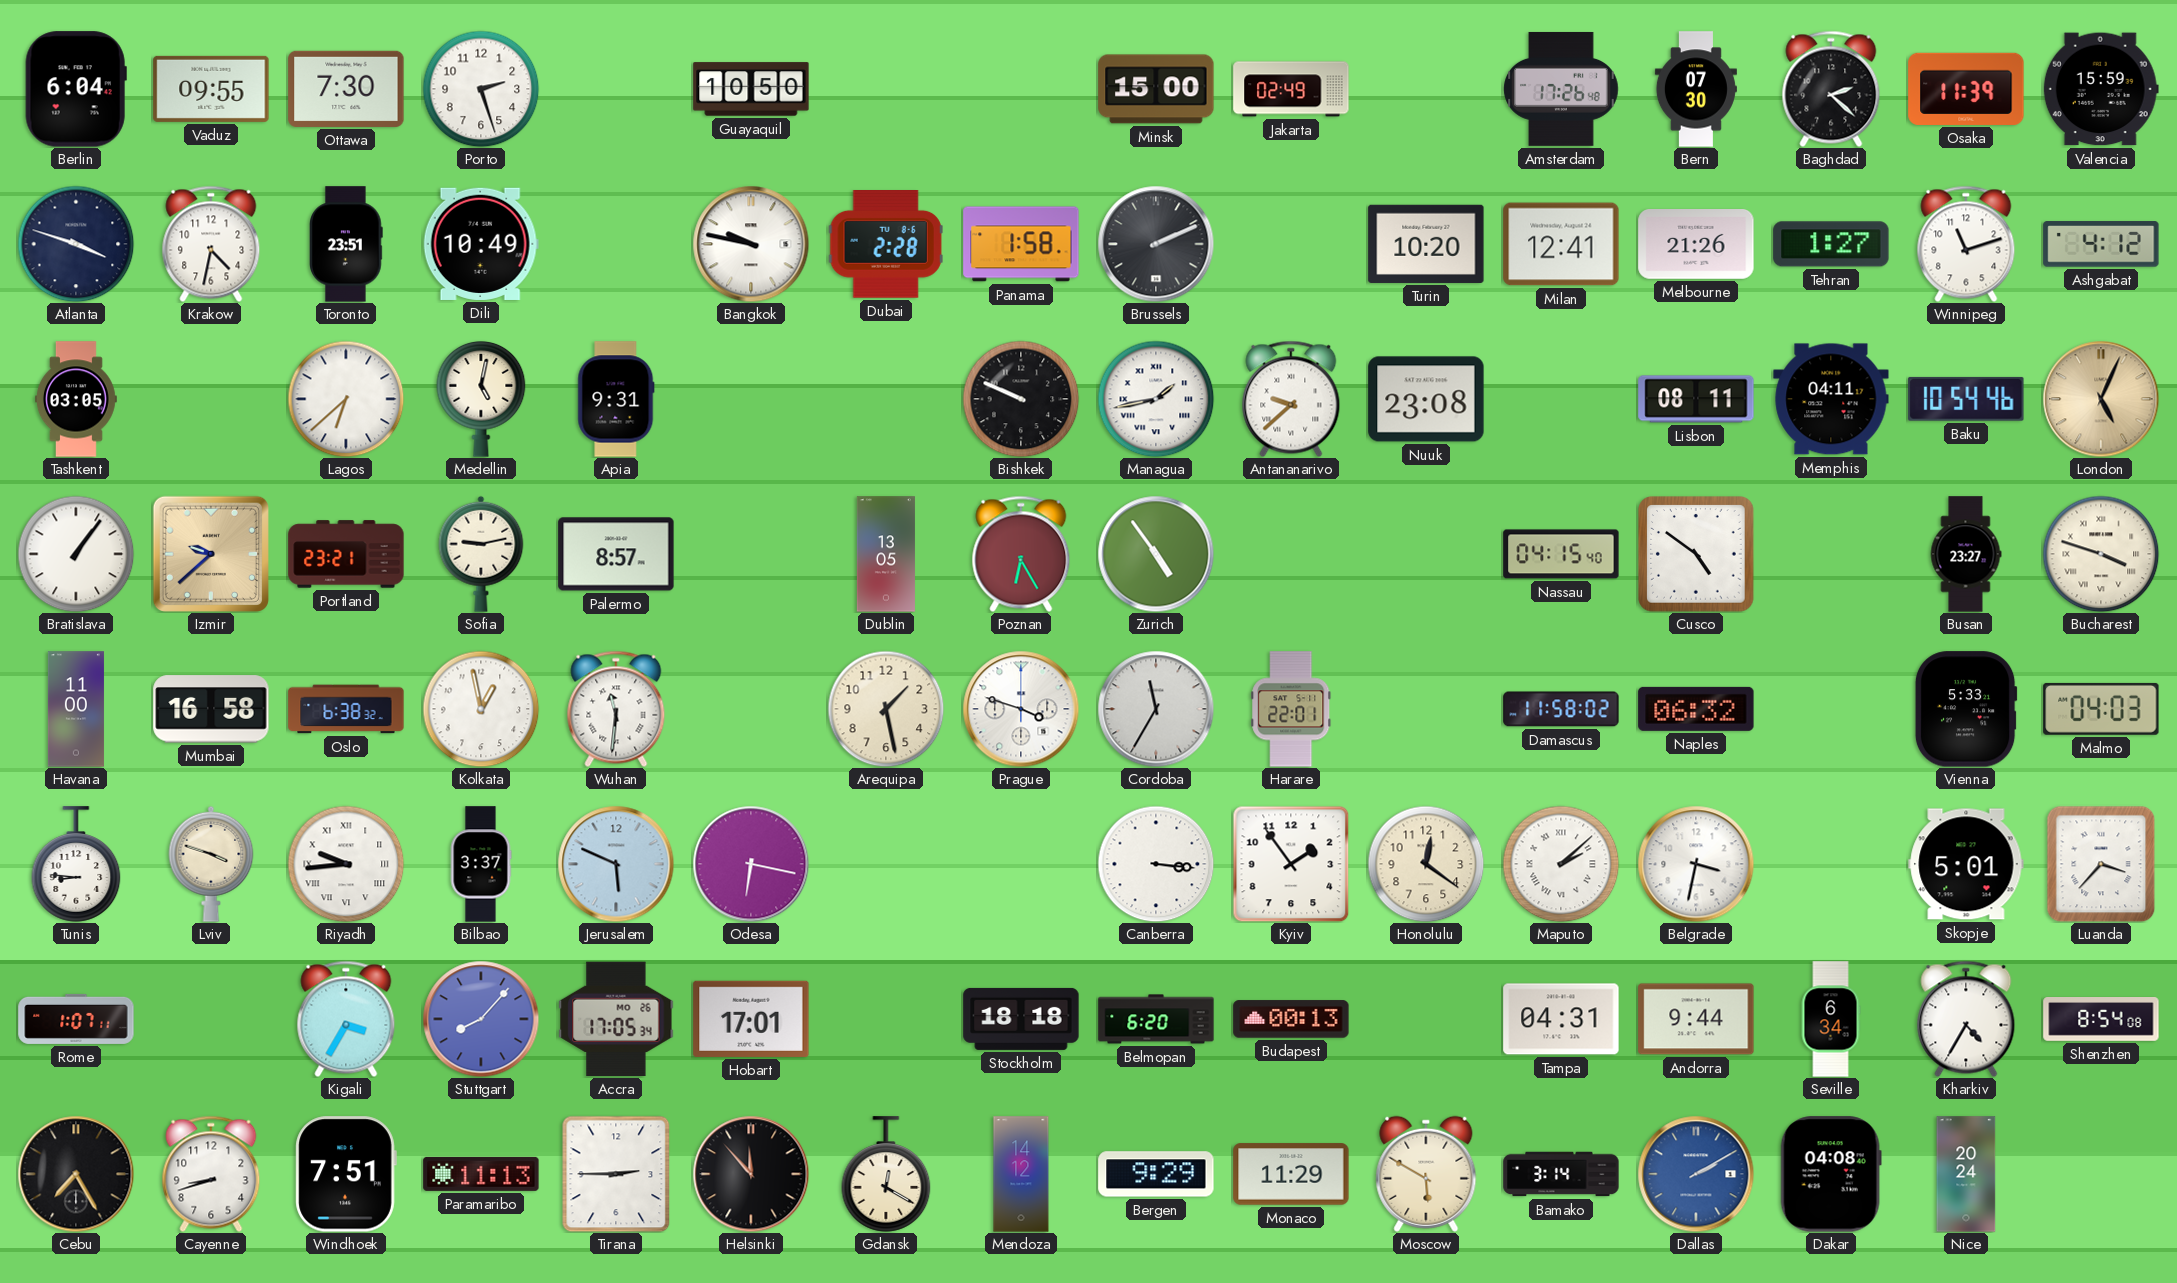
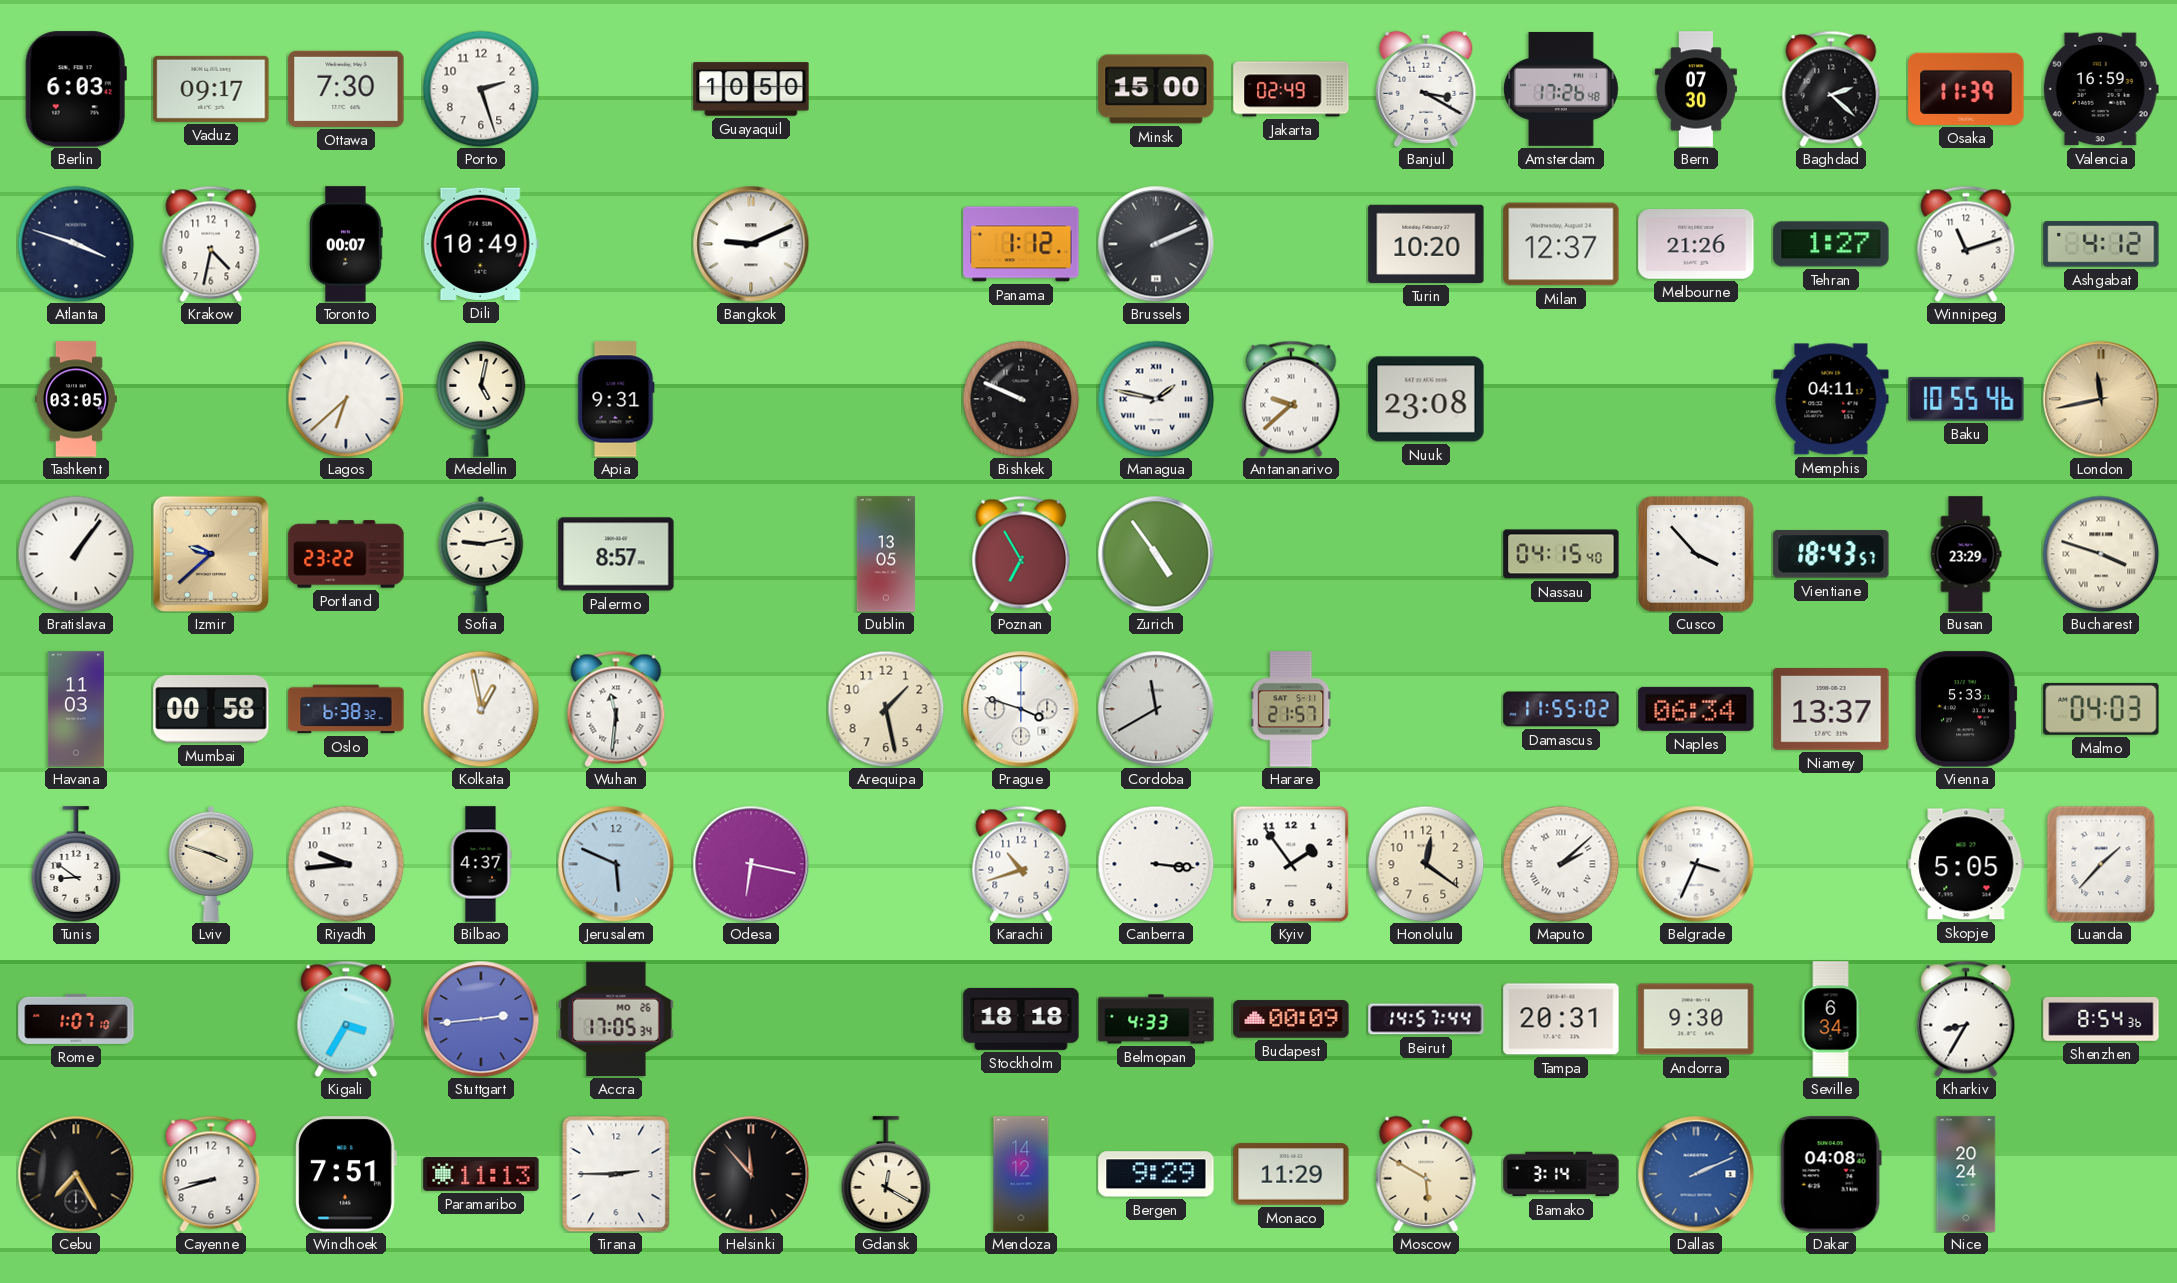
Berlin: 6:04 -> 6:03 (76, 89)
Vaduz: 09:55 -> 09:17 (211, 89)
Banjul: none -> 3:20 (1426, 89)
Valencia: 15:59 -> 16:59 (2101, 89)
Toronto: 23:51 -> 00:07 (346, 244)
Bangkok: 9:47 -> 9:11 (751, 244)
Dubai: 2:28 -> none (886, 245)
Panama: 1:58 -> 1:12 (1021, 244)
Milan: 12:41 -> 12:37 (1561, 244)
Managua: 1:43 -> 1:47 (1156, 399)
Lisbon: 08:11 -> none (1696, 399)
Baku: 10:54 -> 10:55 (1966, 399)
London: 5:04 -> 11:43 (2101, 399)
Portland: 23:21 -> 23:22 (346, 554)
Poznan: 6:25 -> 6:55 (1021, 554)
Cusco: 4:51 -> 3:53 (1696, 554)
Vientiane: none -> 18:43 (1831, 554)
Busan: 23:27 -> 23:29 (1966, 554)
Havana: 11:00 -> 11:03 (76, 709)
Mumbai: 16:58 -> 00:58 (211, 709)
Cordoba: 11:35 -> 11:40 (1156, 709)
Harare: 22:01 -> 21:57 (1291, 709)
Damascus: 11:58 -> 11:55 (1561, 709)
Naples: 06:32 -> 06:34 (1696, 709)
Niamey: none -> 13:37 (1831, 710)
Tunis: 8:46 -> 8:51 (76, 864)
Riyadh numerals: Roman -> Arabic (346, 864)
Bilbao: 3:37 -> 4:37 (481, 864)
Karachi: none -> 10:42 (1021, 864)
Belgrade: 3:32 -> 3:34 (1696, 864)
Skopje: 5:01 -> 5:05 (1966, 864)
Luanda: 3:37 -> 1:37 (2101, 864)
Rome: 1:07:11 -> 1:07:10 (76, 1019)
Stuttgart: 8:07 -> 2:44 (481, 1019)
Hobart: 17:01 -> none (751, 1019)
Belmopan: 6:20 -> 4:33 (1156, 1019)
Budapest: 00:13 -> 00:09 (1291, 1019)
Beirut: none -> 14:57 (1426, 1019)
Tampa: 04:31 -> 20:31 (1561, 1019)
Andorra: 9:44 -> 9:30 (1696, 1019)
Kharkiv: 4:35 -> 8:35 (1966, 1019)
Shenzhen: 8:54:08 -> 8:54:36 (2101, 1020)
Dallas: 2:10 -> 2:11 (1696, 1174)
